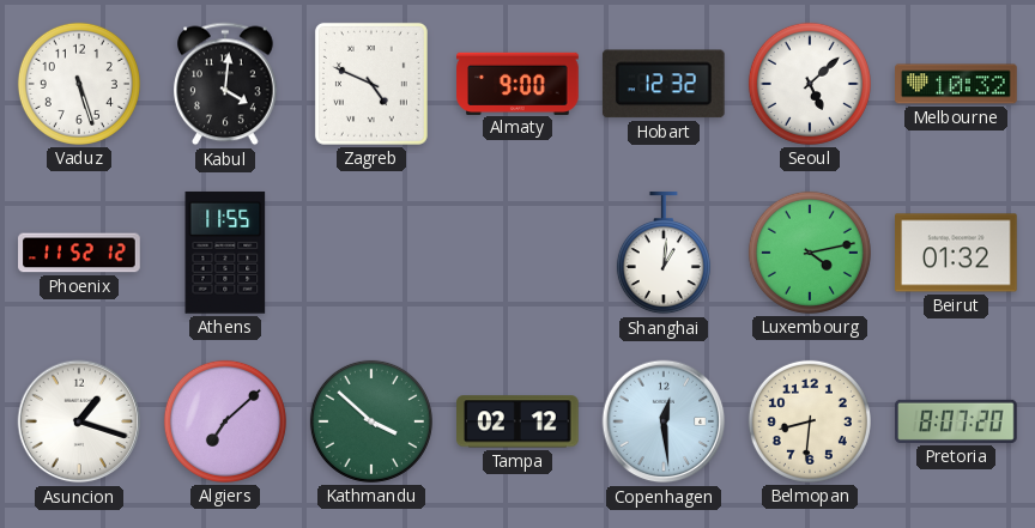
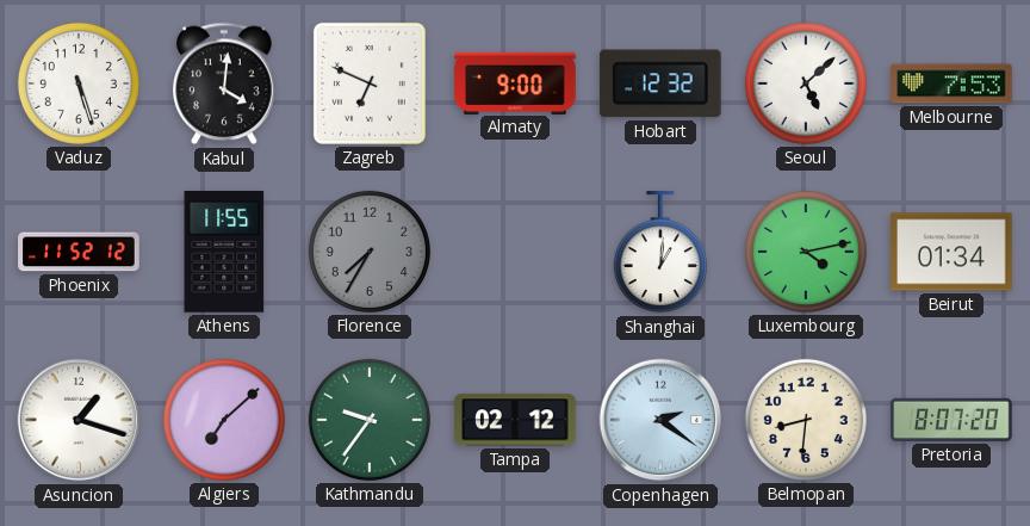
Zagreb: 4:49 -> 6:49 (370, 83)
Melbourne: 10:32 -> 7:53 (951, 83)
Florence: none -> 7:35 (370, 252)
Beirut: 01:32 -> 01:34 (951, 252)
Kathmandu: 3:52 -> 9:36 (370, 420)
Copenhagen: 12:29 -> 2:21 (660, 420)
